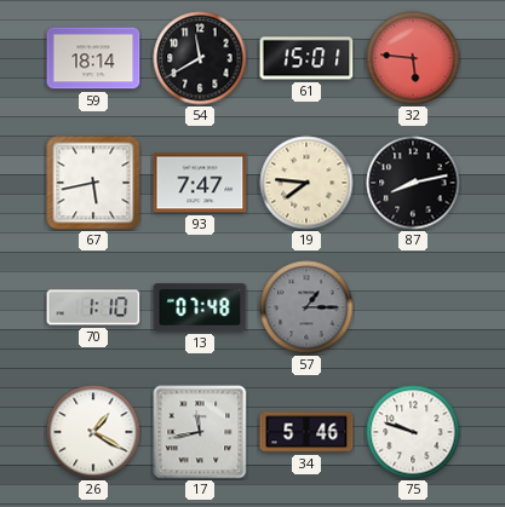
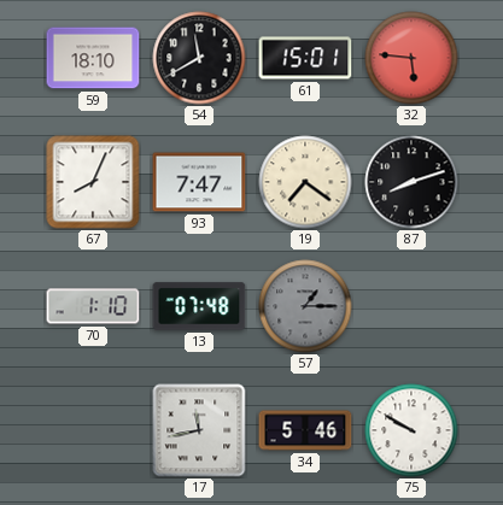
59: 18:14 -> 18:10 (93, 58)
67: 5:43 -> 8:04 (93, 182)
19: 7:46 -> 7:21 (305, 182)
87: 8:13 -> 8:12 (411, 182)
26: 1:20 -> none (93, 432)
75: 9:48 -> 9:50 (411, 430)
